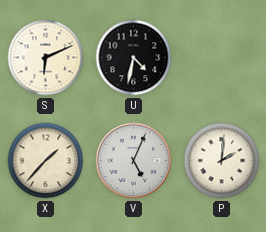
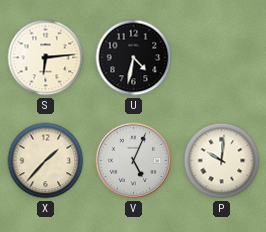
S: 6:11 -> 6:14 (46, 58)
P: 2:01 -> 10:01 (222, 161)
